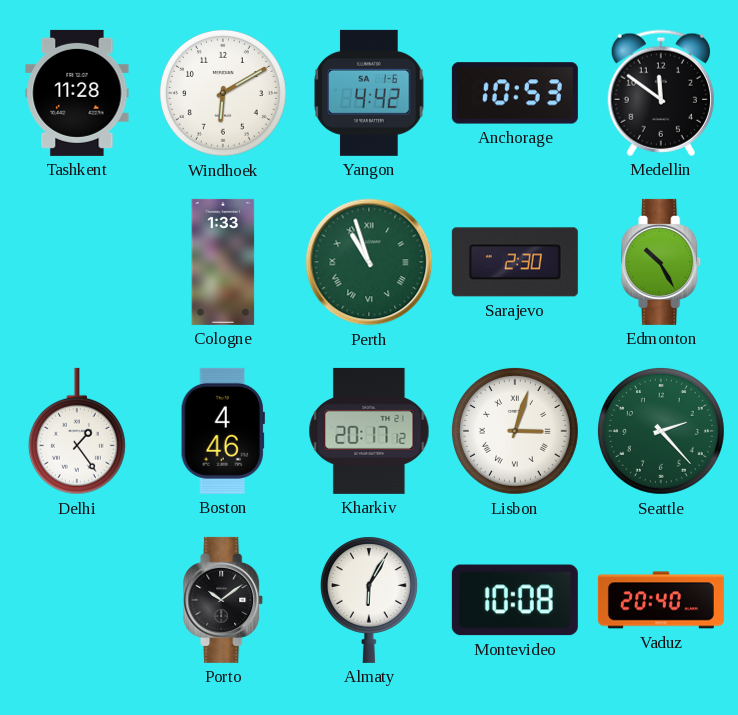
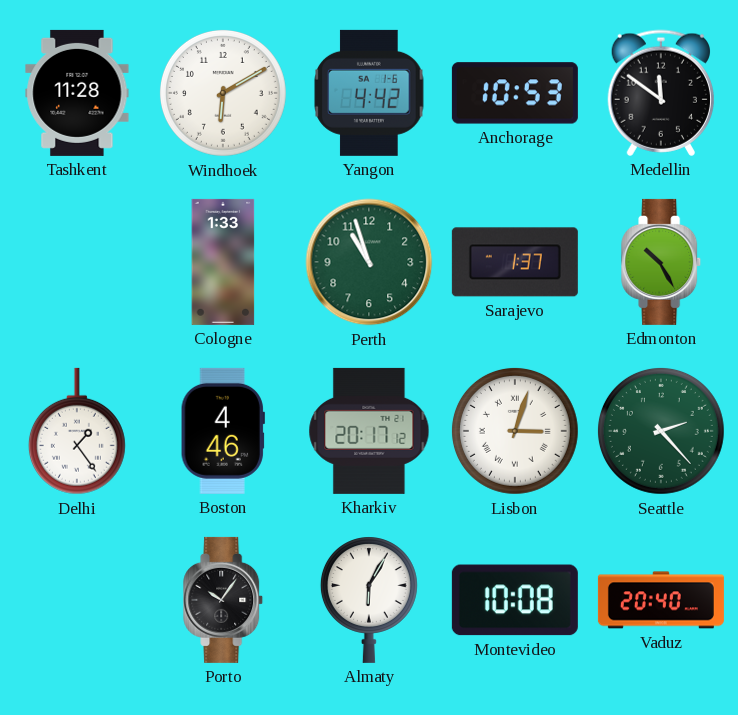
Perth numerals: Roman -> Arabic (369, 262)
Sarajevo: 2:30 -> 1:37 (515, 262)
Porto: 10:09 -> 10:06 (224, 600)
